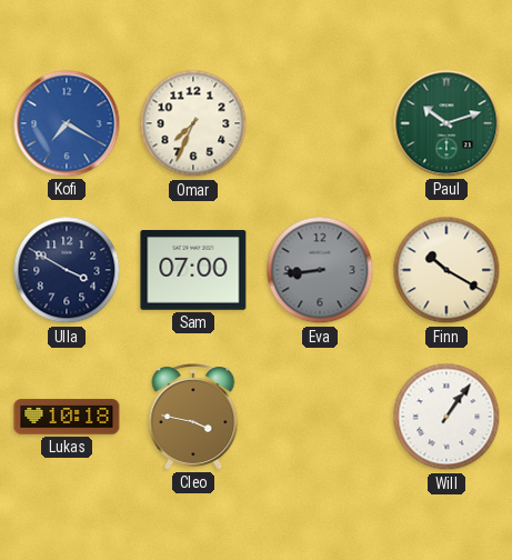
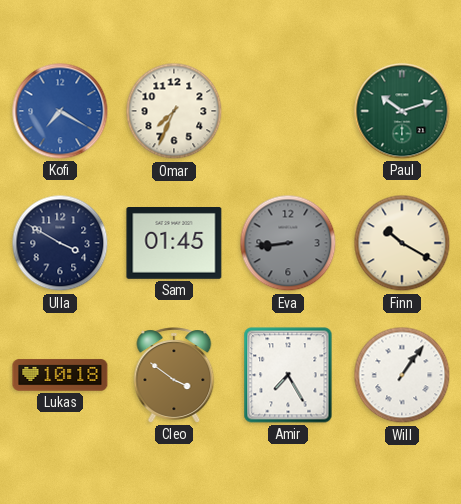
Sam: 07:00 -> 01:45 (174, 244)
Cleo: 3:47 -> 3:51 (174, 375)
Amir: none -> 7:25 (288, 375)
